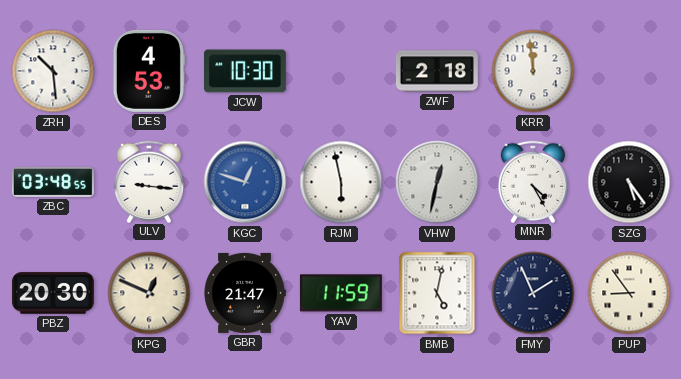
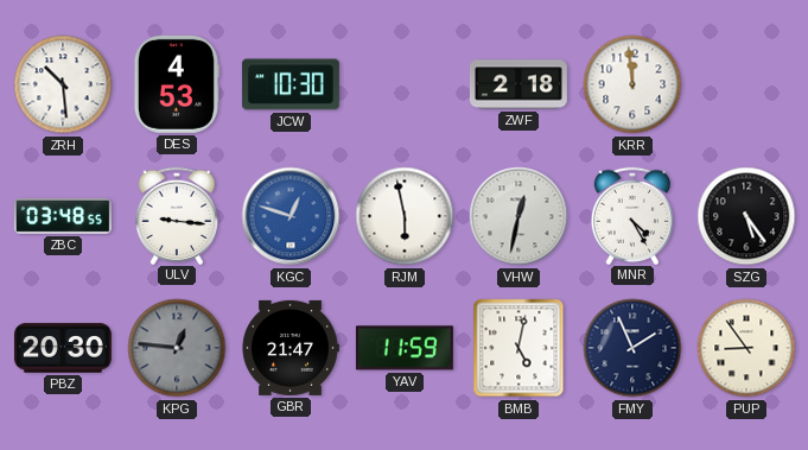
KPG: 12:49 -> 12:46 (177, 348)
KPG dial: cream -> grey (177, 348)
